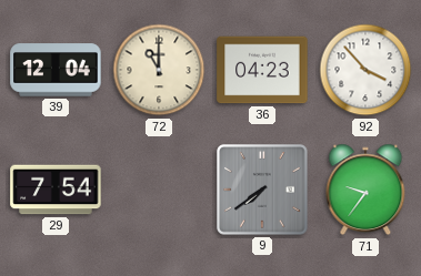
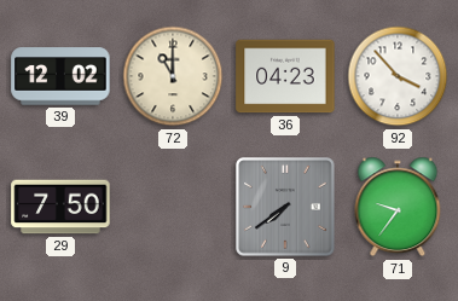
39: 12:04 -> 12:02 (60, 76)
29: 7:54 -> 7:50 (60, 207)
